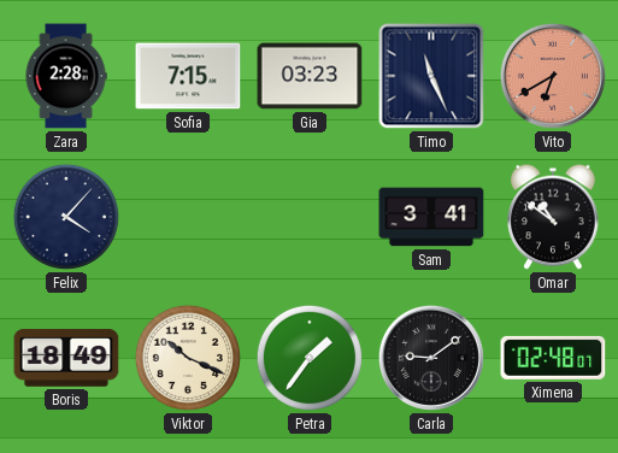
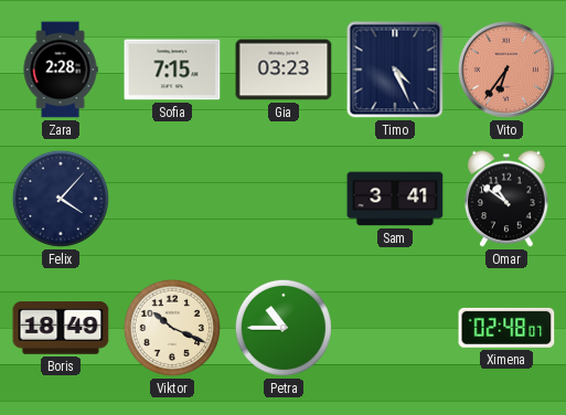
Timo: 11:26 -> 4:26 (395, 70)
Vito: 6:40 -> 6:36 (506, 70)
Petra: 1:36 -> 10:45 (284, 328)
Carla: 9:09 -> none (431, 358)
